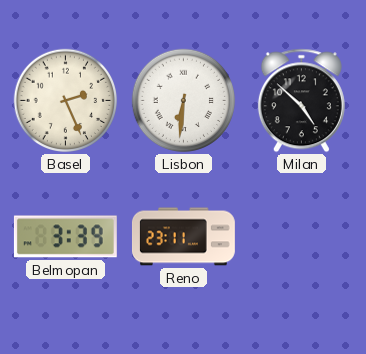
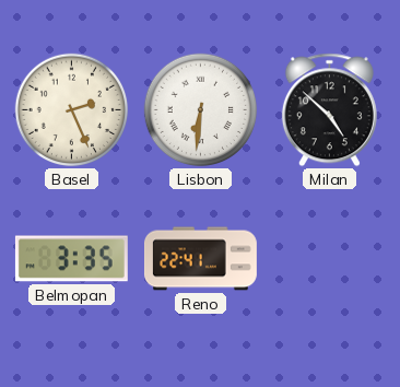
Belmopan: 3:39 -> 3:35 (71, 259)
Reno: 23:11 -> 22:41 (200, 259)
